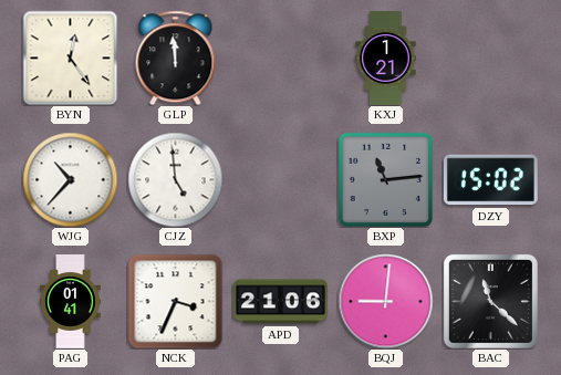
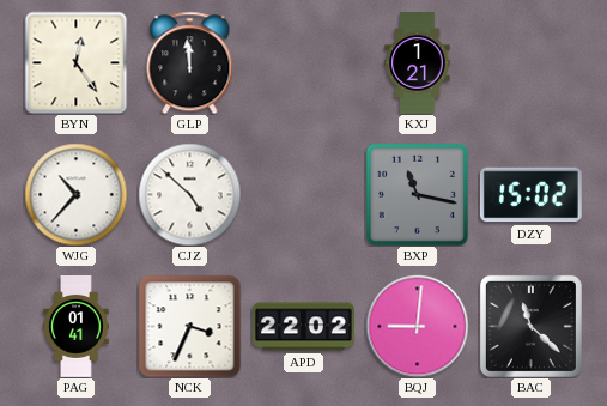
CJZ: 4:59 -> 4:52 (189, 194)
BXP: 11:14 -> 11:17 (417, 194)
APD: 21:06 -> 22:02 (303, 327)
